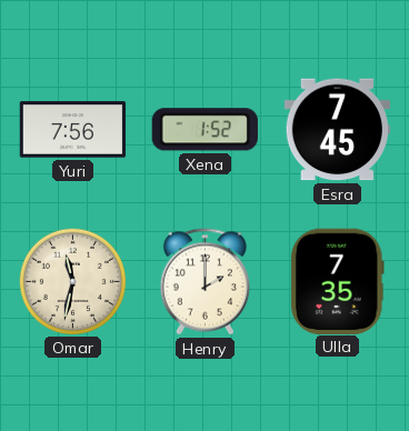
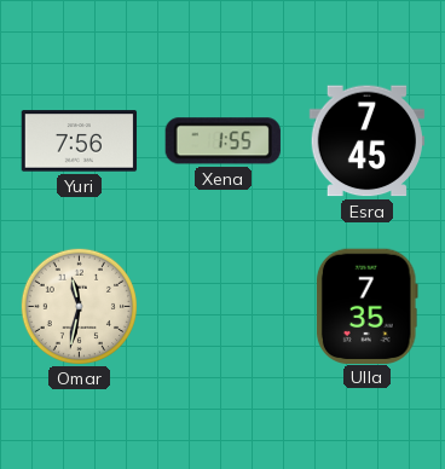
Xena: 1:52 -> 1:55 (223, 141)
Henry: 2:00 -> none (205, 282)
